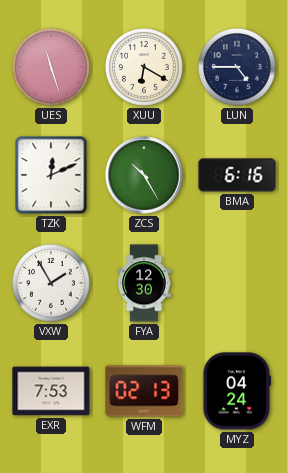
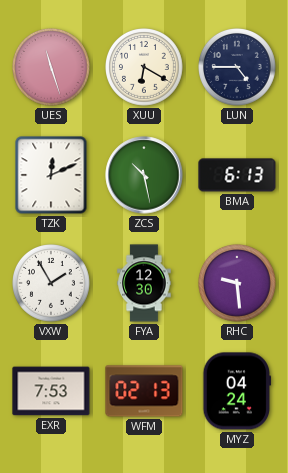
ZCS: 10:25 -> 10:28 (144, 175)
BMA: 6:16 -> 6:13 (237, 175)
RHC: none -> 9:29 (238, 284)
